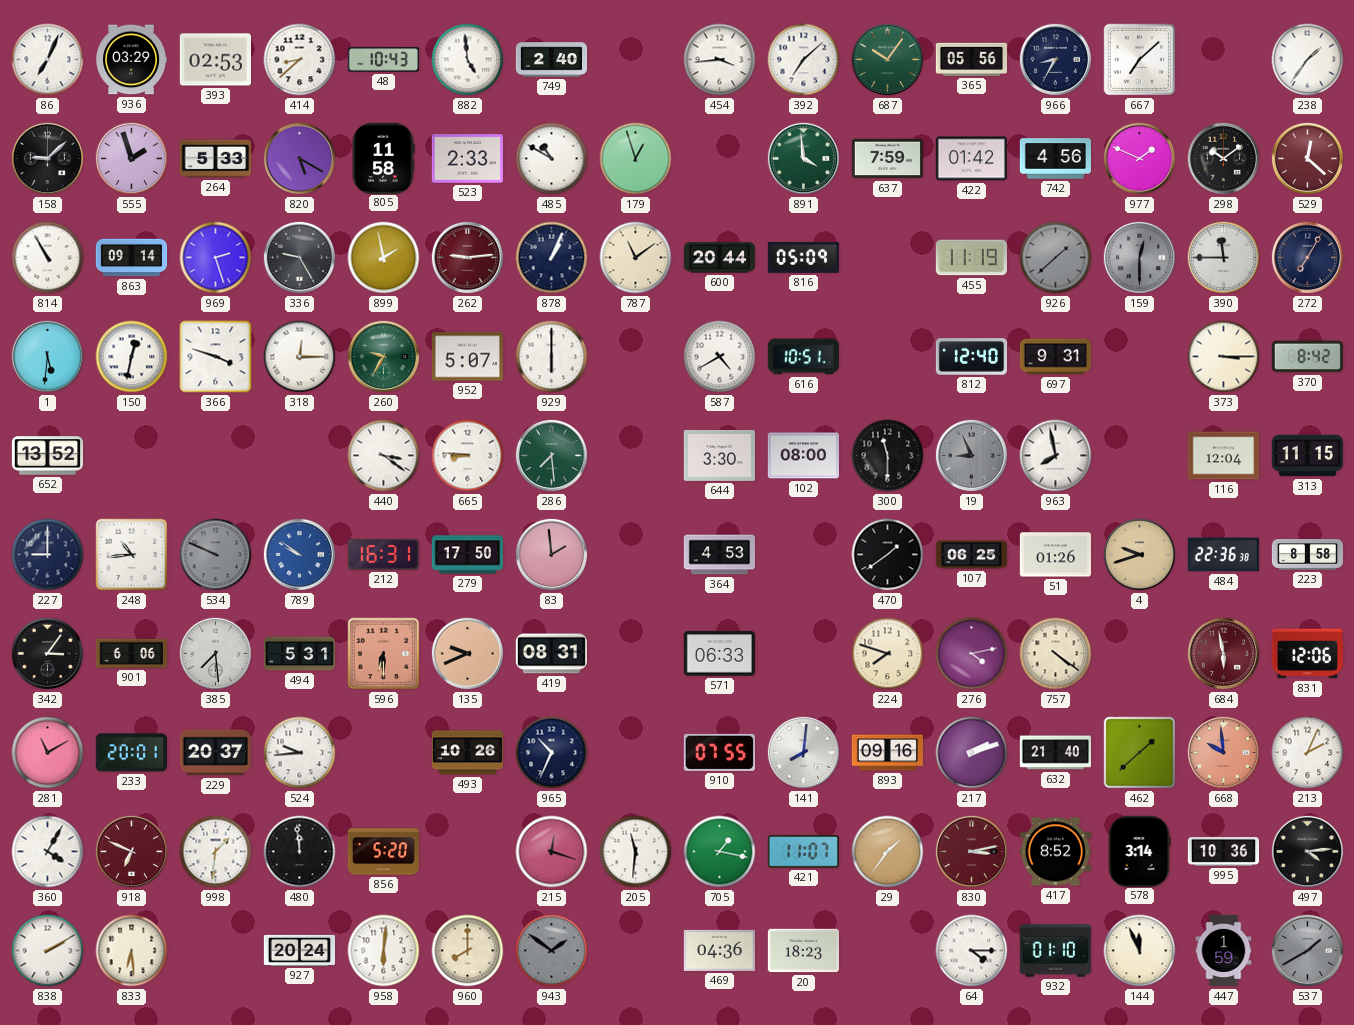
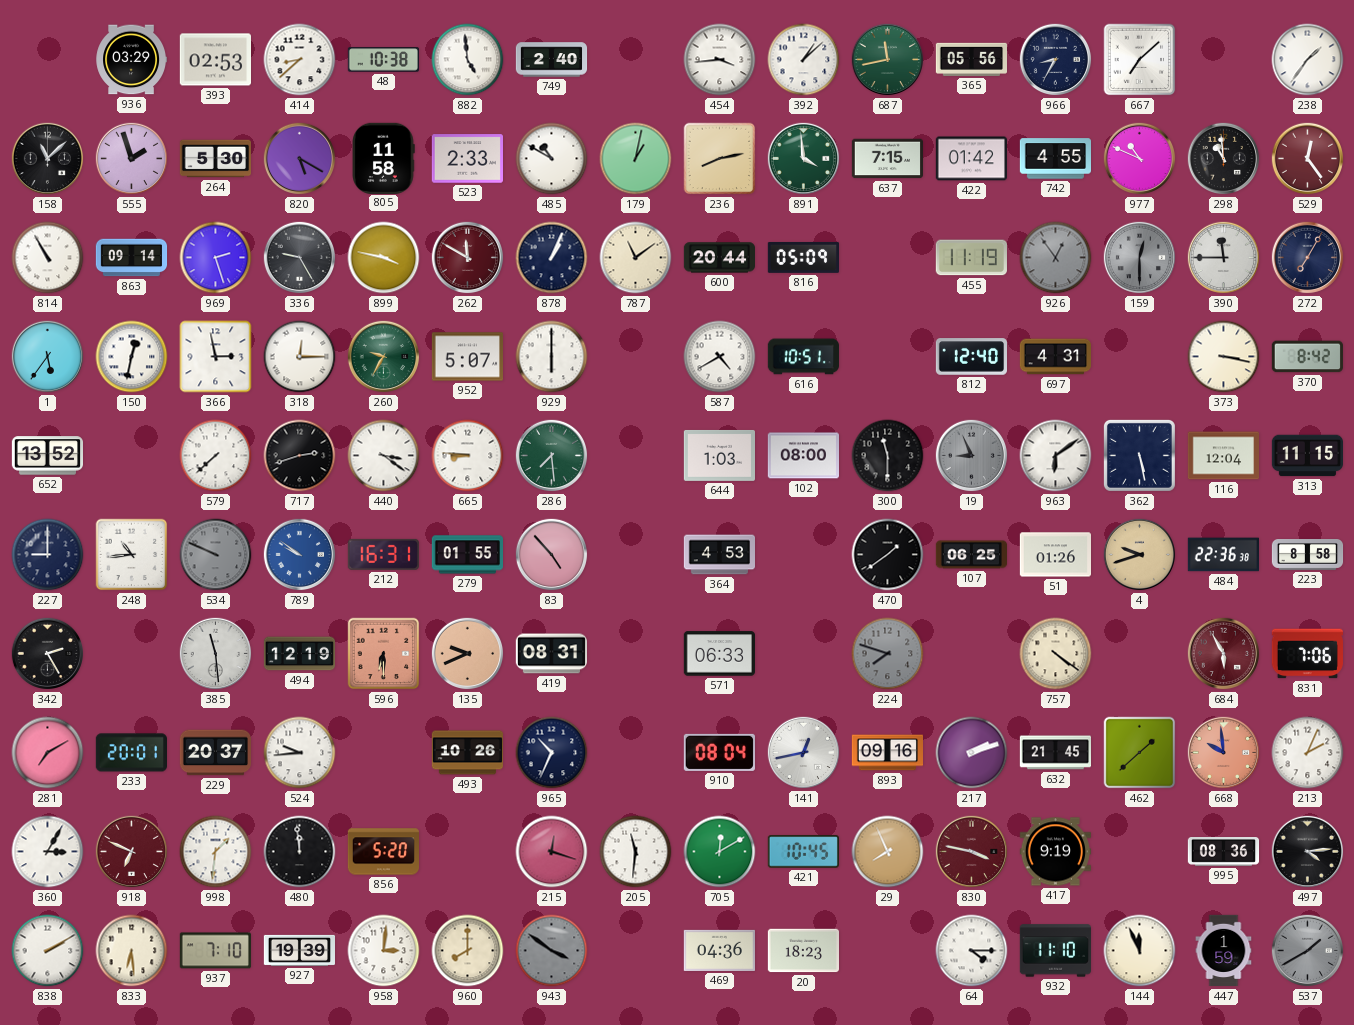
86: 7:04 -> none (48, 60)
48: 10:43 -> 10:38 (383, 60)
392: 7:08 -> 1:08 (804, 60)
687: 10:06 -> 11:43 (888, 60)
158: 9:08 -> 11:08 (48, 159)
264: 5:33 -> 5:30 (216, 159)
179: 12:57 -> 1:02 (636, 159)
236: none -> 8:13 (720, 159)
637: 7:59 -> 7:15 (887, 159)
742: 4:56 -> 4:55 (1055, 159)
977: 1:49 -> 10:49 (1140, 159)
298: 10:09 -> 10:59 (1224, 159)
529: 12:22 -> 12:24 (1308, 159)
899: 1:58 -> 3:47 (384, 258)
262: 9:14 -> 11:50 (468, 258)
926: 1:38 -> 12:54 (1056, 258)
1: 5:31 -> 5:36 (48, 357)
366: 3:48 -> 2:58 (216, 357)
697: 9:31 -> 4:31 (1056, 357)
373: 3:15 -> 3:17 (1224, 357)
579: none -> 7:38 (216, 456)
717: none -> 2:42 (300, 456)
644: 3:30 -> 1:03 (719, 455)
963: 7:58 -> 6:09 (1056, 456)
362: none -> 5:28 (1139, 455)
279: 17:50 -> 01:55 (467, 555)
83: 1:59 -> 4:53 (552, 555)
342: 3:06 -> 2:25 (48, 654)
901: 6:06 -> none (131, 653)
385: 7:29 -> 11:29 (216, 654)
494: 5:31 -> 12:19 (299, 654)
224 dial: cream -> grey (888, 654)
276: 4:13 -> none (972, 654)
684: 5:58 -> 5:55 (1224, 654)
831: 12:06 -> 7:06 (1307, 654)
281: 11:10 -> 7:10 (48, 753)
910: 07:55 -> 08:04 (719, 752)
141: 8:01 -> 12:43 (804, 753)
632: 21:40 -> 21:45 (1055, 753)
360: 4:05 -> 3:05 (48, 852)
705: 1:17 -> 12:10 (720, 852)
421: 11:07 -> 10:45 (803, 852)
29: 1:36 -> 7:56 (888, 852)
830: 3:13 -> 3:47 (972, 852)
417: 8:52 -> 9:19 (1055, 852)
578: 3:14 -> none (1139, 851)
995: 10:36 -> 08:36 (1224, 852)
937: none -> 7:10 (215, 951)
927: 20:24 -> 19:39 (299, 950)
958: 6:01 -> 3:01 (384, 951)
943: 1:51 -> 3:51 (552, 951)
932: 01:10 -> 11:10 (1055, 951)
